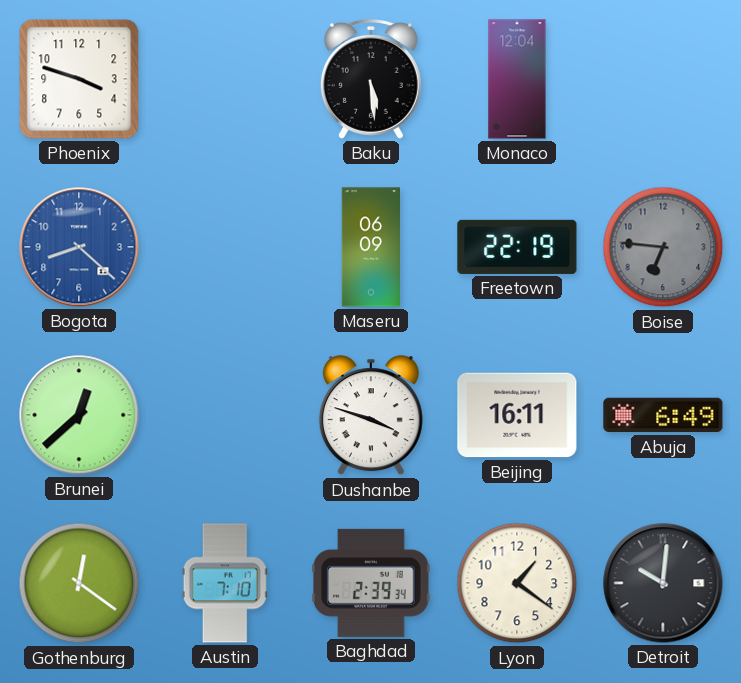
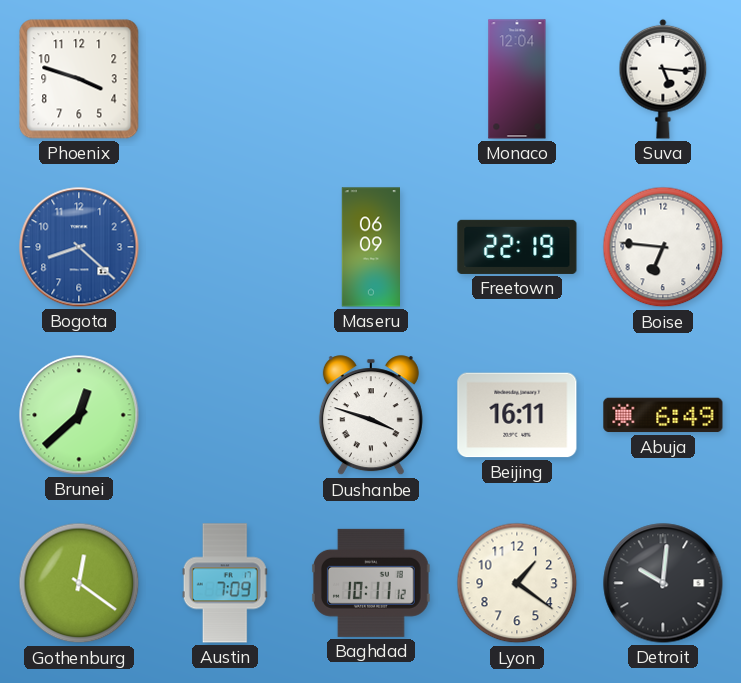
Baku: 5:29 -> none (371, 79)
Suva: none -> 5:16 (663, 79)
Boise dial: grey -> white (663, 247)
Austin: 7:10 -> 7:09 (225, 583)
Baghdad: 2:39 -> 10:11 (371, 583)
